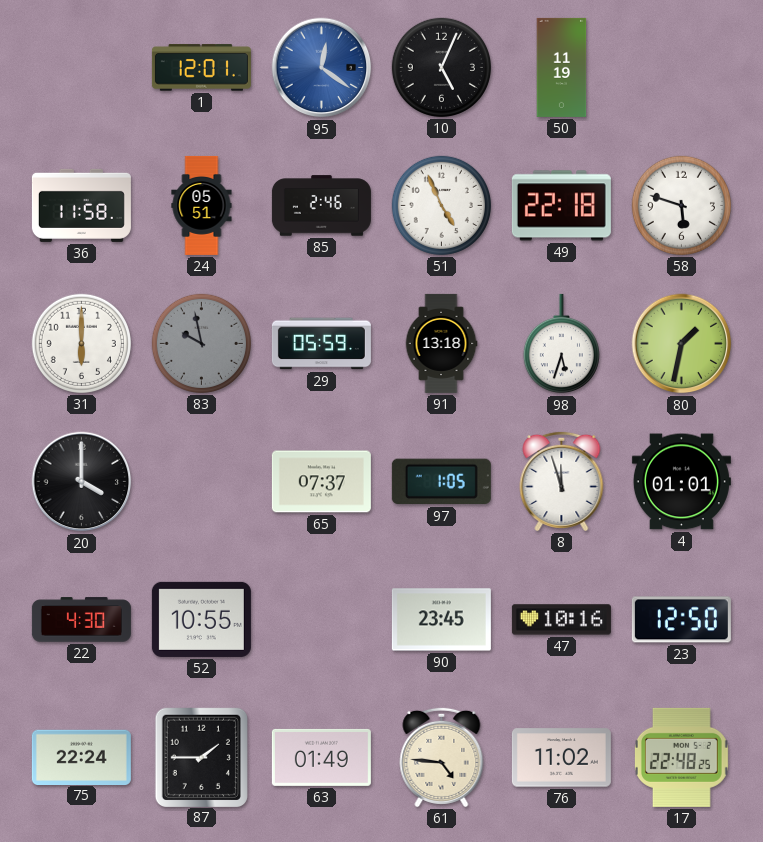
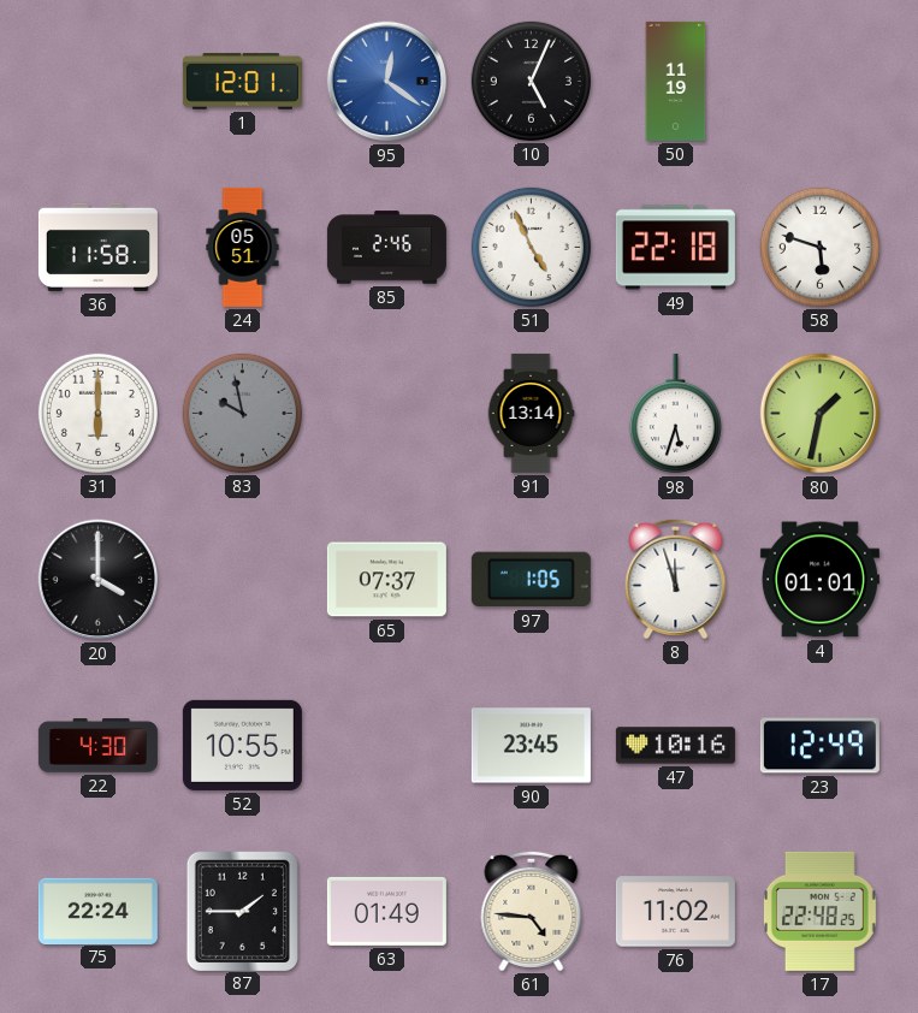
29: 05:59 -> none (321, 344)
91: 13:18 -> 13:14 (531, 413)
23: 12:50 -> 12:49 (819, 746)
